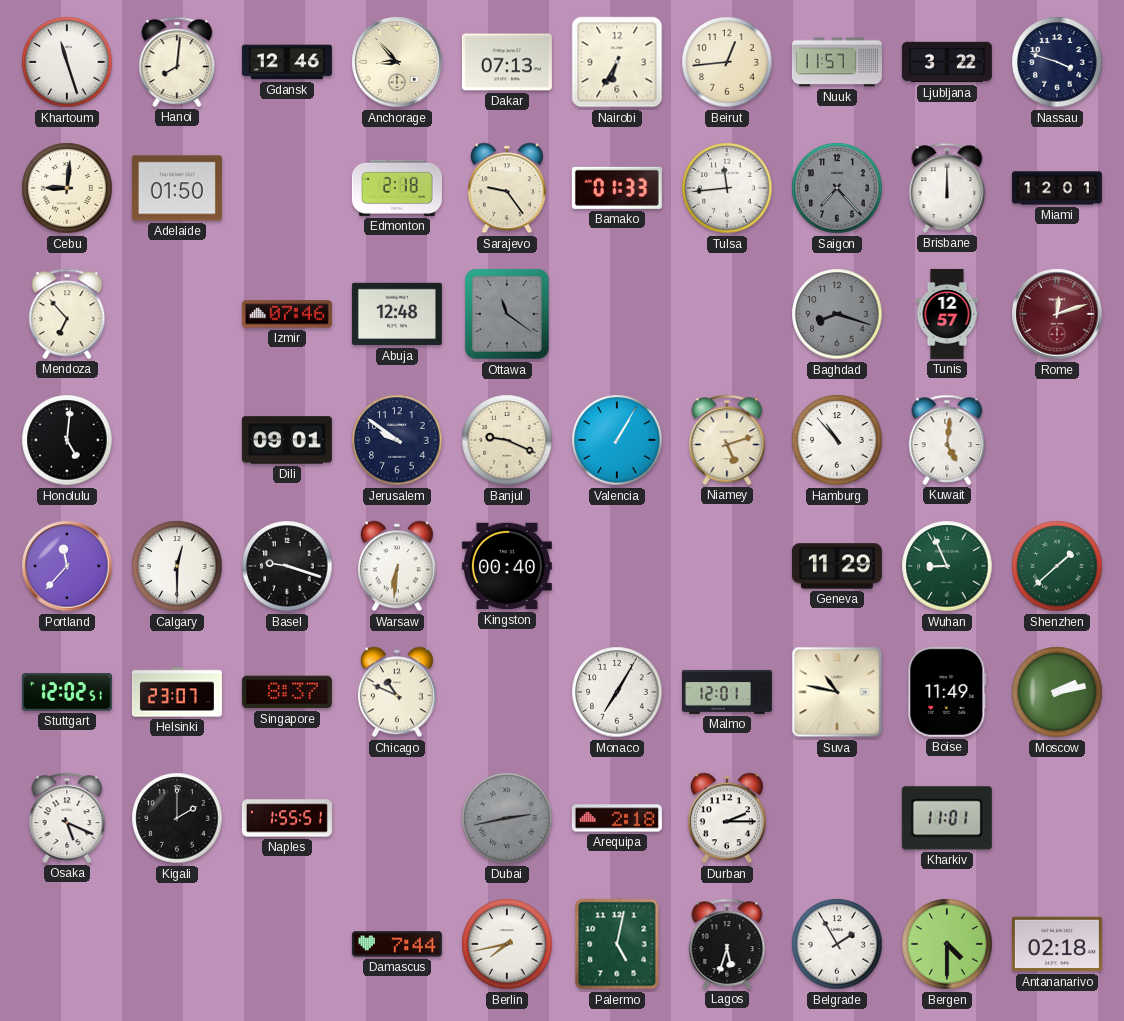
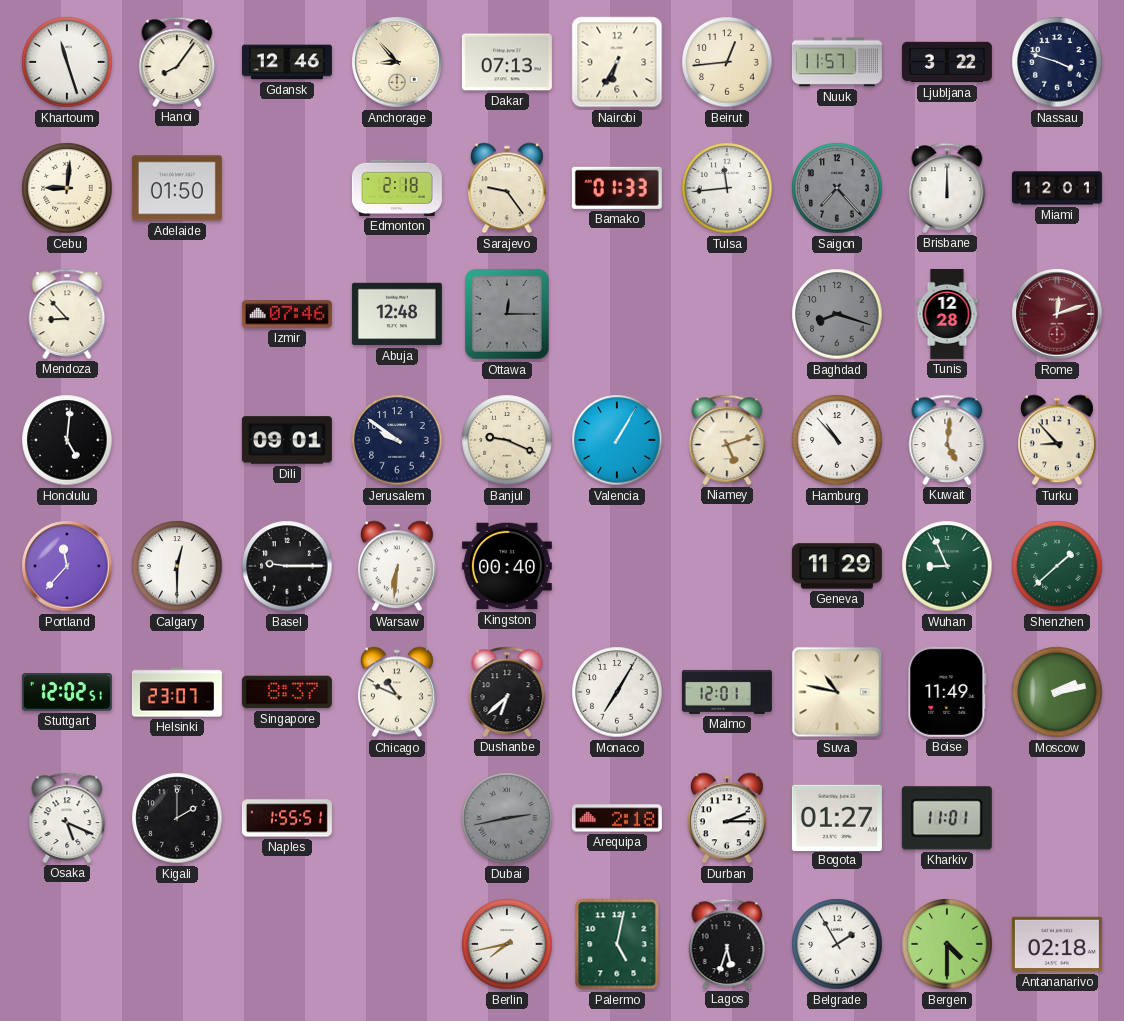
Hanoi: 8:01 -> 8:06 (177, 62)
Mendoza: 6:53 -> 8:53 (67, 314)
Ottawa: 11:21 -> 12:15 (507, 314)
Tunis: 12:57 -> 12:28 (947, 314)
Turku: none -> 8:53 (1057, 440)
Basel: 9:18 -> 9:15 (287, 566)
Dushanbe: none -> 6:38 (507, 692)
Bogota: none -> 01:27 (837, 817)
Damascus: 7:44 -> none (397, 944)
